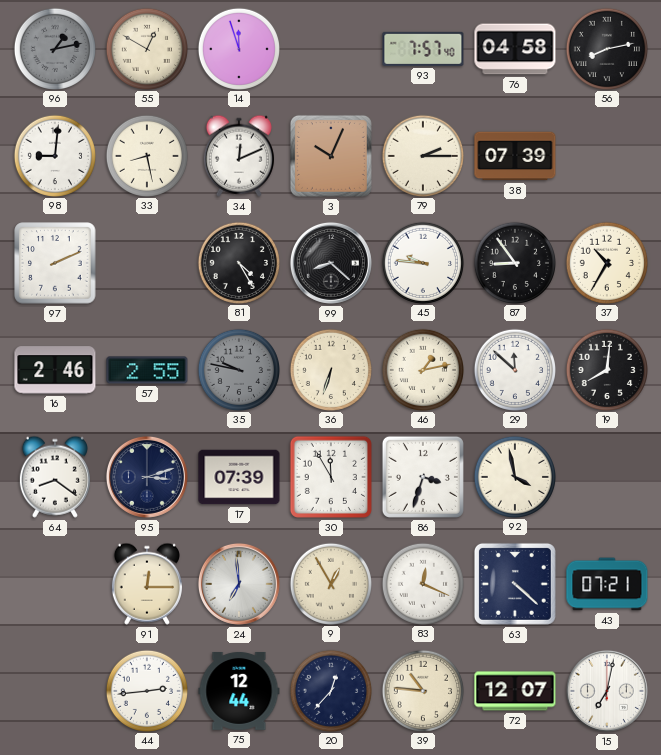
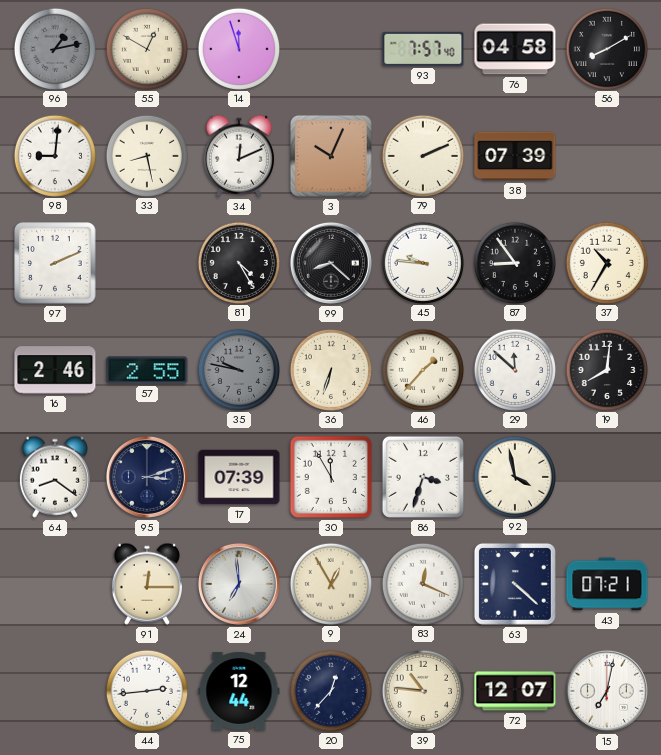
56: 8:13 -> 8:10 (606, 48)
79: 2:15 -> 2:11 (422, 155)
46: 1:13 -> 1:37 (422, 369)
